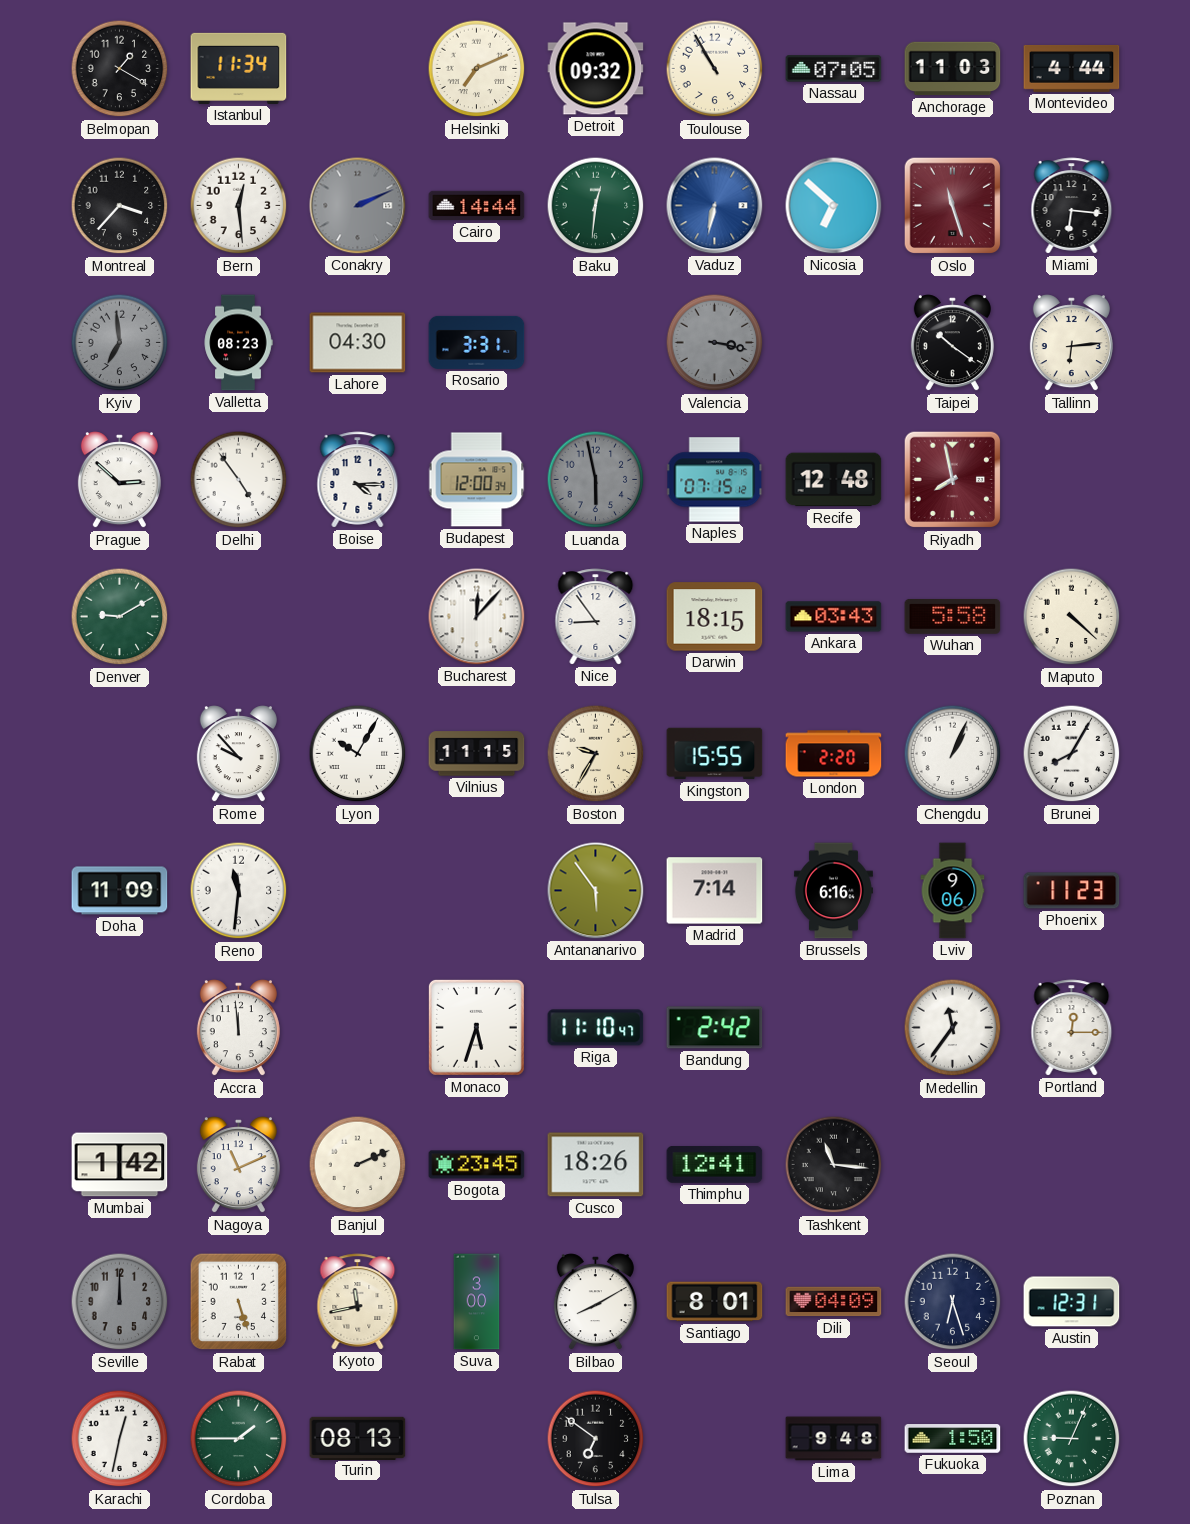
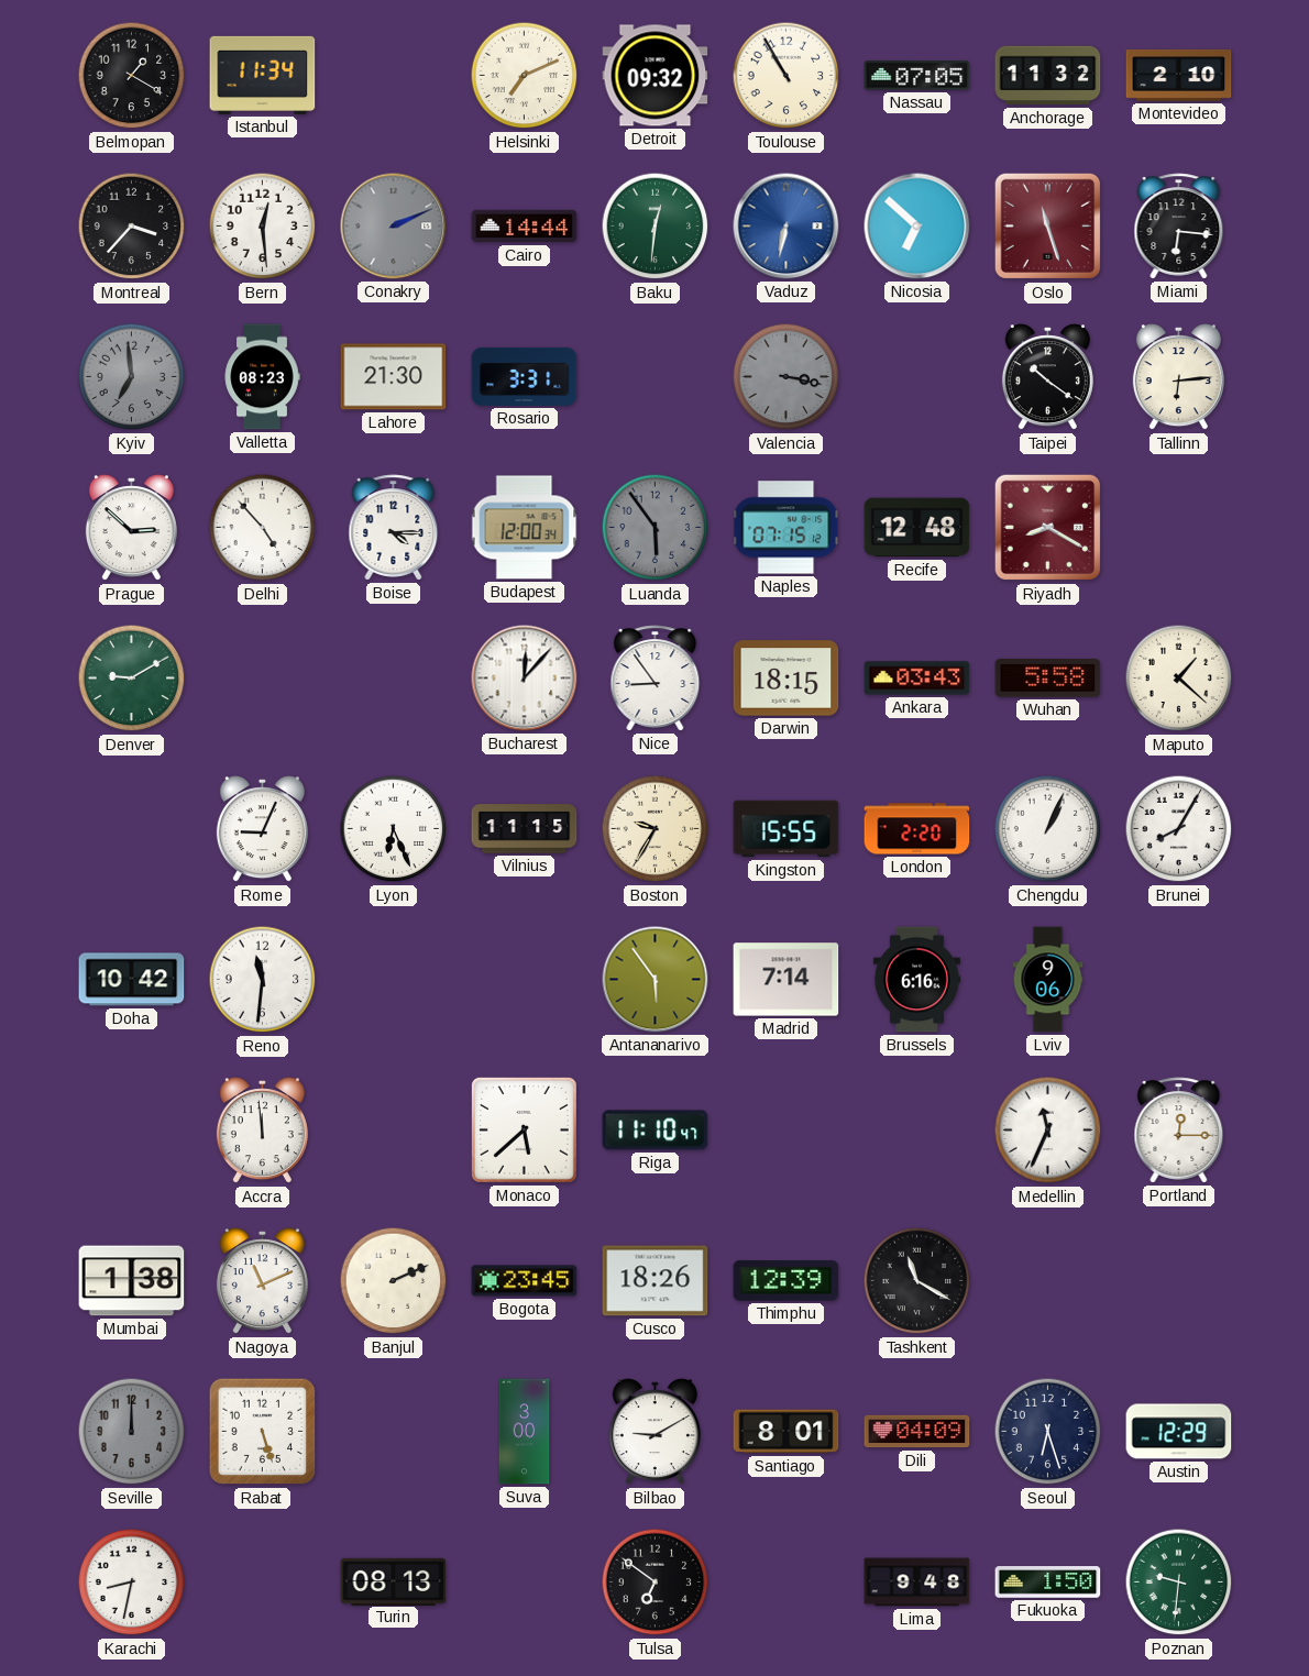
Anchorage: 11:03 -> 11:32 (1048, 76)
Montevideo: 4:44 -> 2:10 (1179, 75)
Lahore: 04:30 -> 21:30 (394, 377)
Delhi: 4:54 -> 4:53 (263, 528)
Luanda: 5:58 -> 5:54 (656, 528)
Riyadh: 7:58 -> 8:20 (1048, 528)
Maputo: 4:22 -> 1:22 (1179, 679)
Rome: 9:53 -> 9:04 (262, 829)
Lyon: 10:05 -> 6:26 (394, 829)
Doha: 11:09 -> 10:42 (132, 980)
Phoenix: 11:23 -> none (1072, 891)
Monaco: 5:33 -> 5:38 (524, 1129)
Bandung: 2:42 -> none (715, 1028)
Medellin: 11:36 -> 11:34 (1048, 1131)
Mumbai: 1:42 -> 1:38 (132, 1281)
Thimphu: 12:41 -> 12:39 (787, 1281)
Tashkent: 11:16 -> 11:20 (917, 1281)
Kyoto: 11:43 -> none (358, 1302)
Bilbao: 8:10 -> 9:10 (654, 1432)
Austin: 12:31 -> 12:29 (1179, 1432)
Karachi: 12:32 -> 8:32 (132, 1583)
Cordoba: 1:45 -> none (239, 1439)
Poznan: 9:04 -> 9:31 (1179, 1583)
